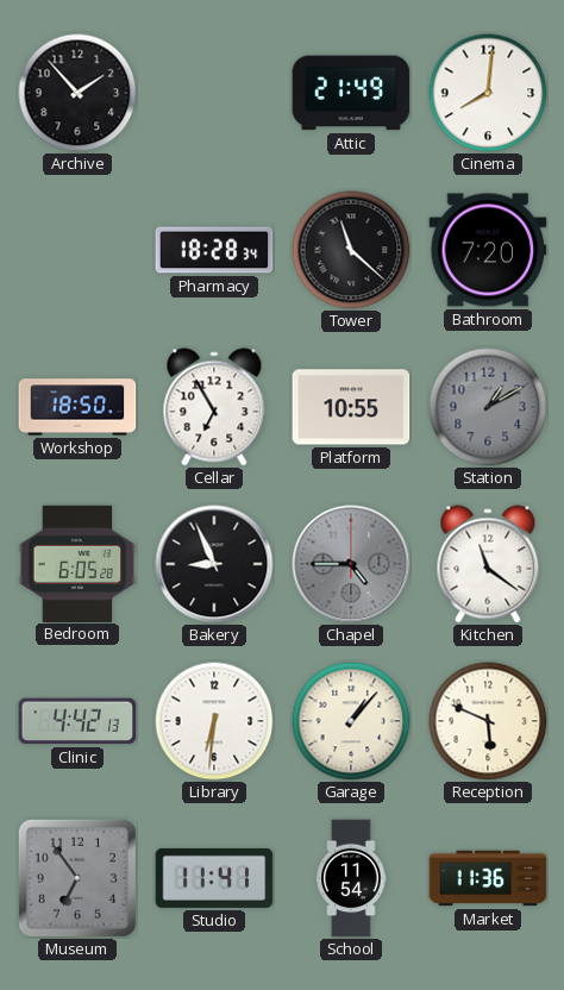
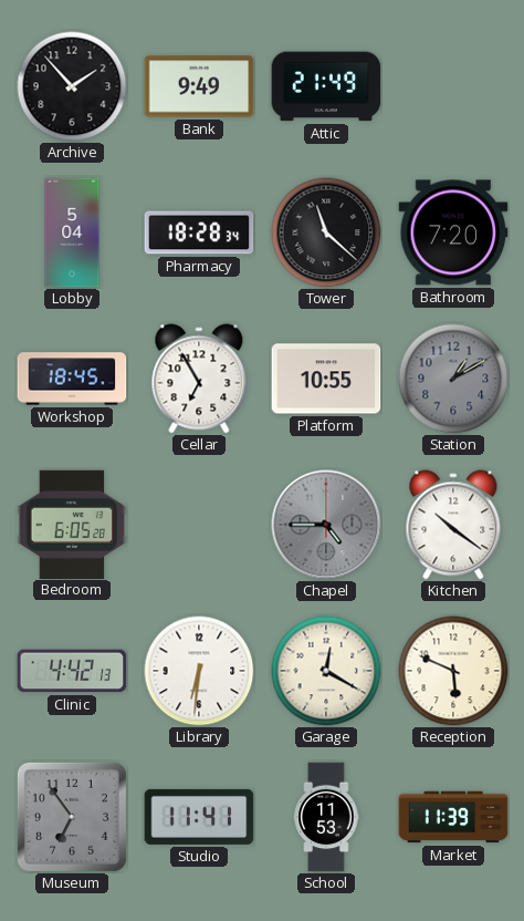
Bank: none -> 9:49 (199, 86)
Cinema: 8:01 -> none (488, 93)
Lobby: none -> 5:04 (72, 232)
Workshop: 18:50 -> 18:45 (72, 379)
Bakery: 8:56 -> none (214, 564)
Kitchen: 11:21 -> 10:21 (453, 525)
Garage: 1:07 -> 12:20 (326, 671)
School: 11:54 -> 11:53 (326, 817)
Market: 11:36 -> 11:39 (453, 817)
